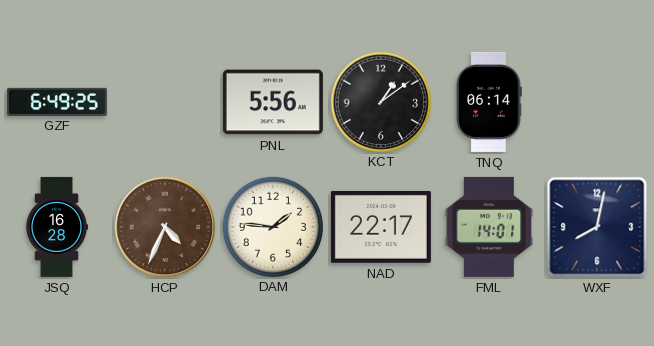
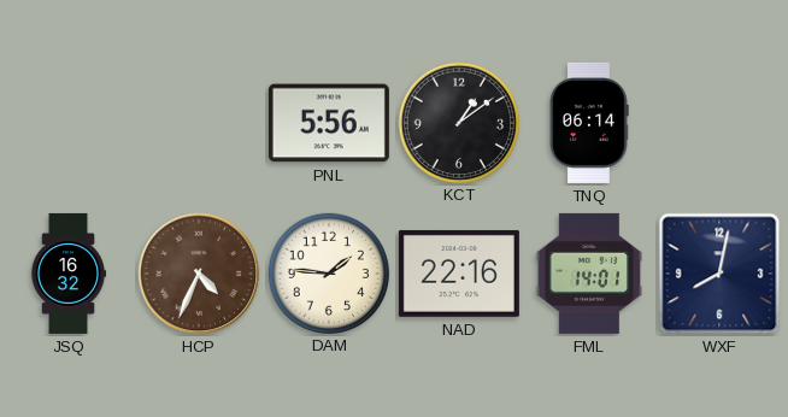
GZF: 6:49 -> none (57, 101)
JSQ: 16:28 -> 16:32 (69, 274)
NAD: 22:17 -> 22:16 (459, 274)
